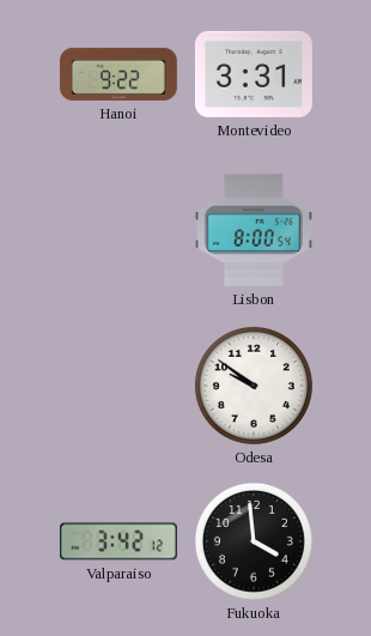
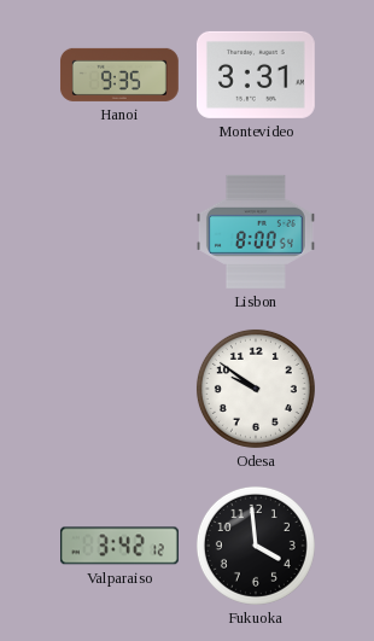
Hanoi: 9:22 -> 9:35 (119, 75)
